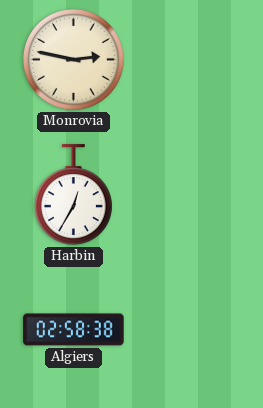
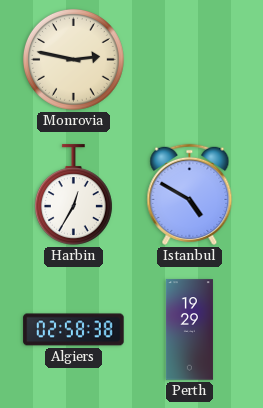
Istanbul: none -> 4:50 (190, 194)
Perth: none -> 19:29 (189, 330)
